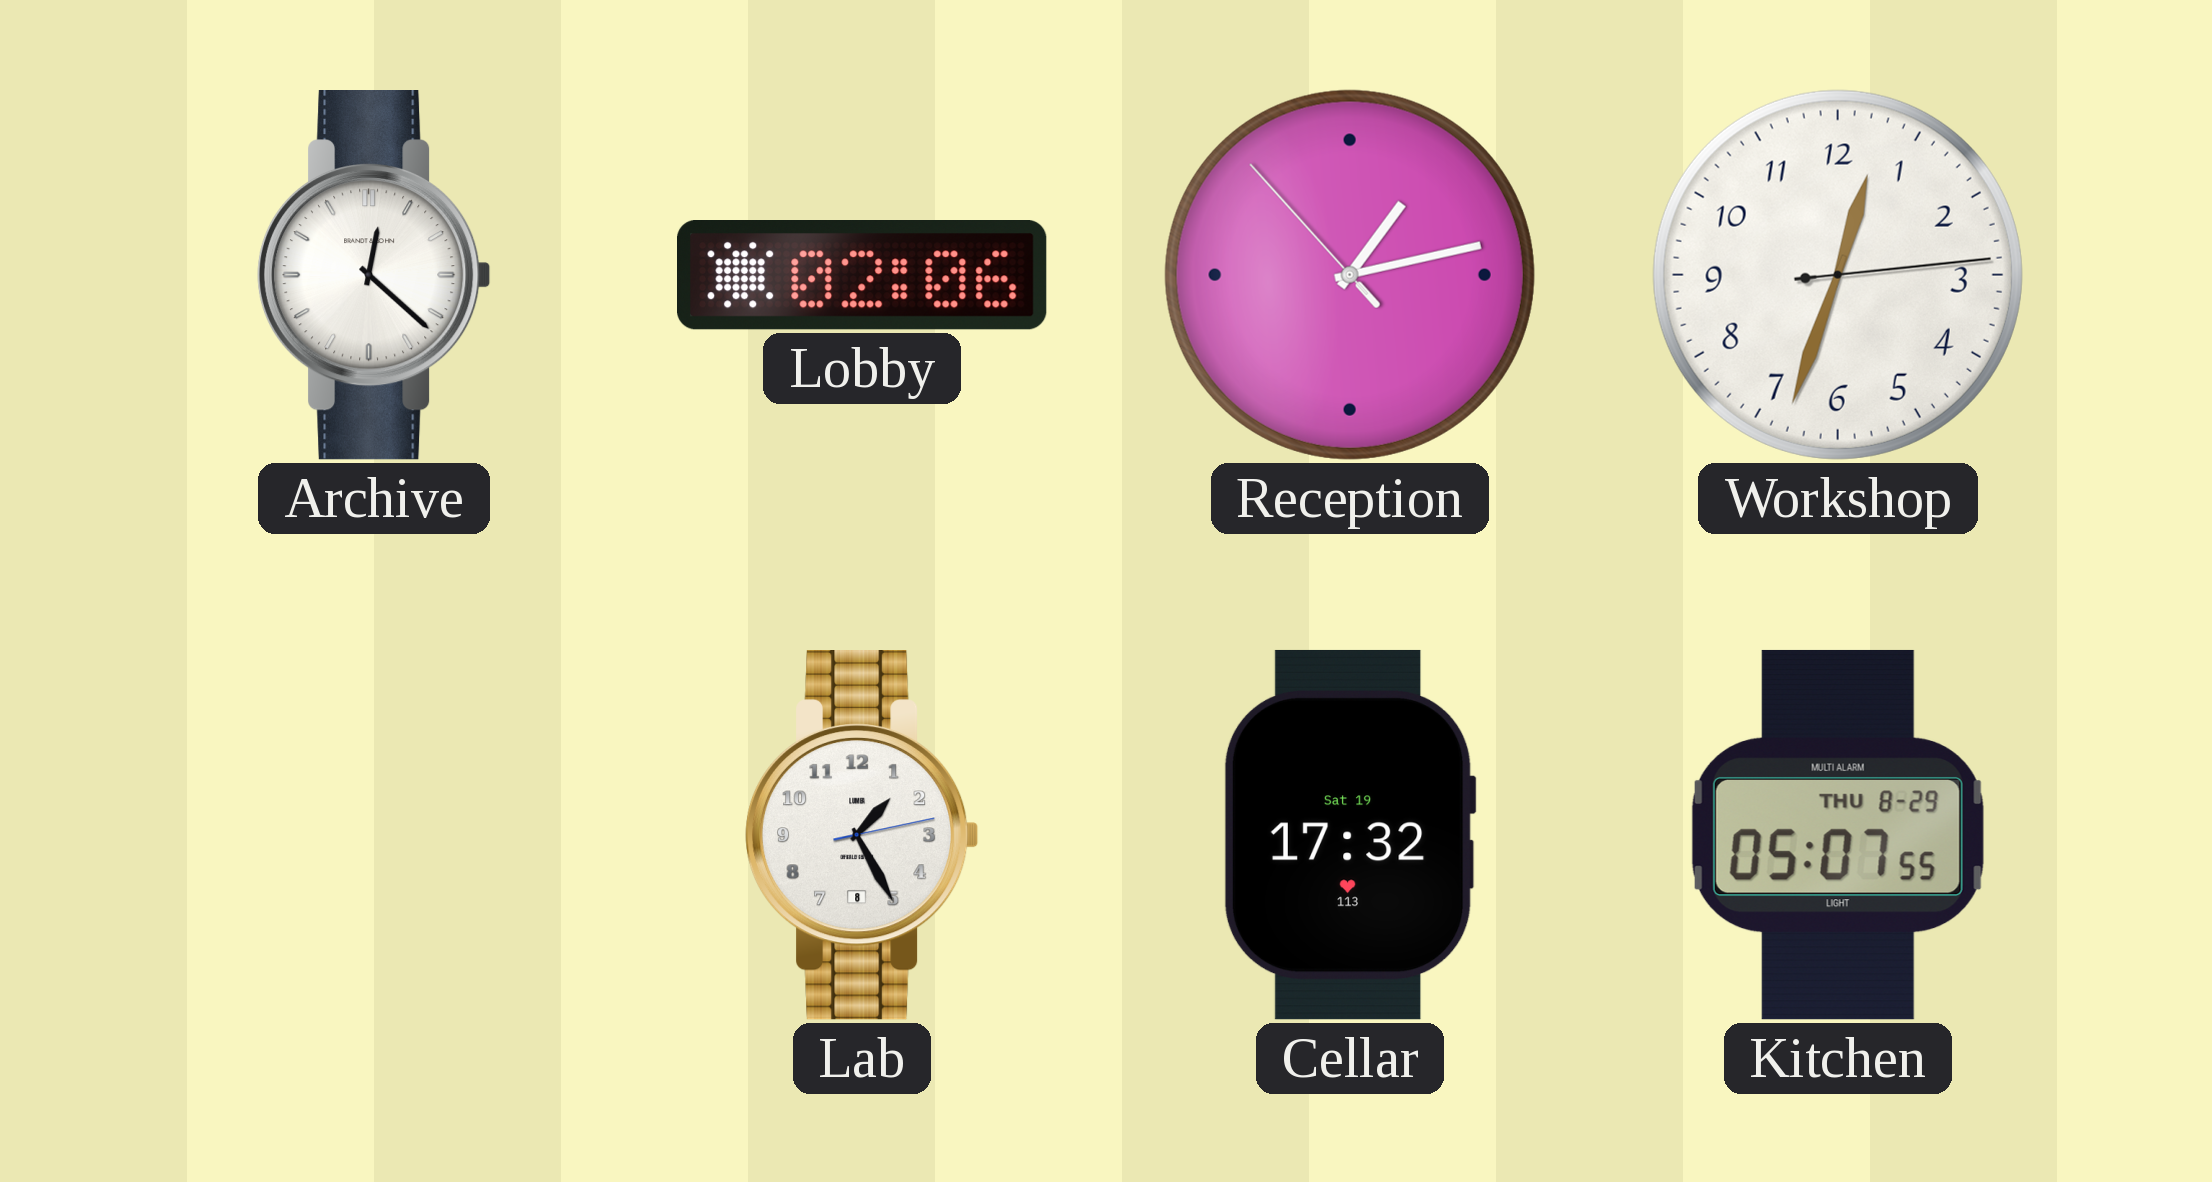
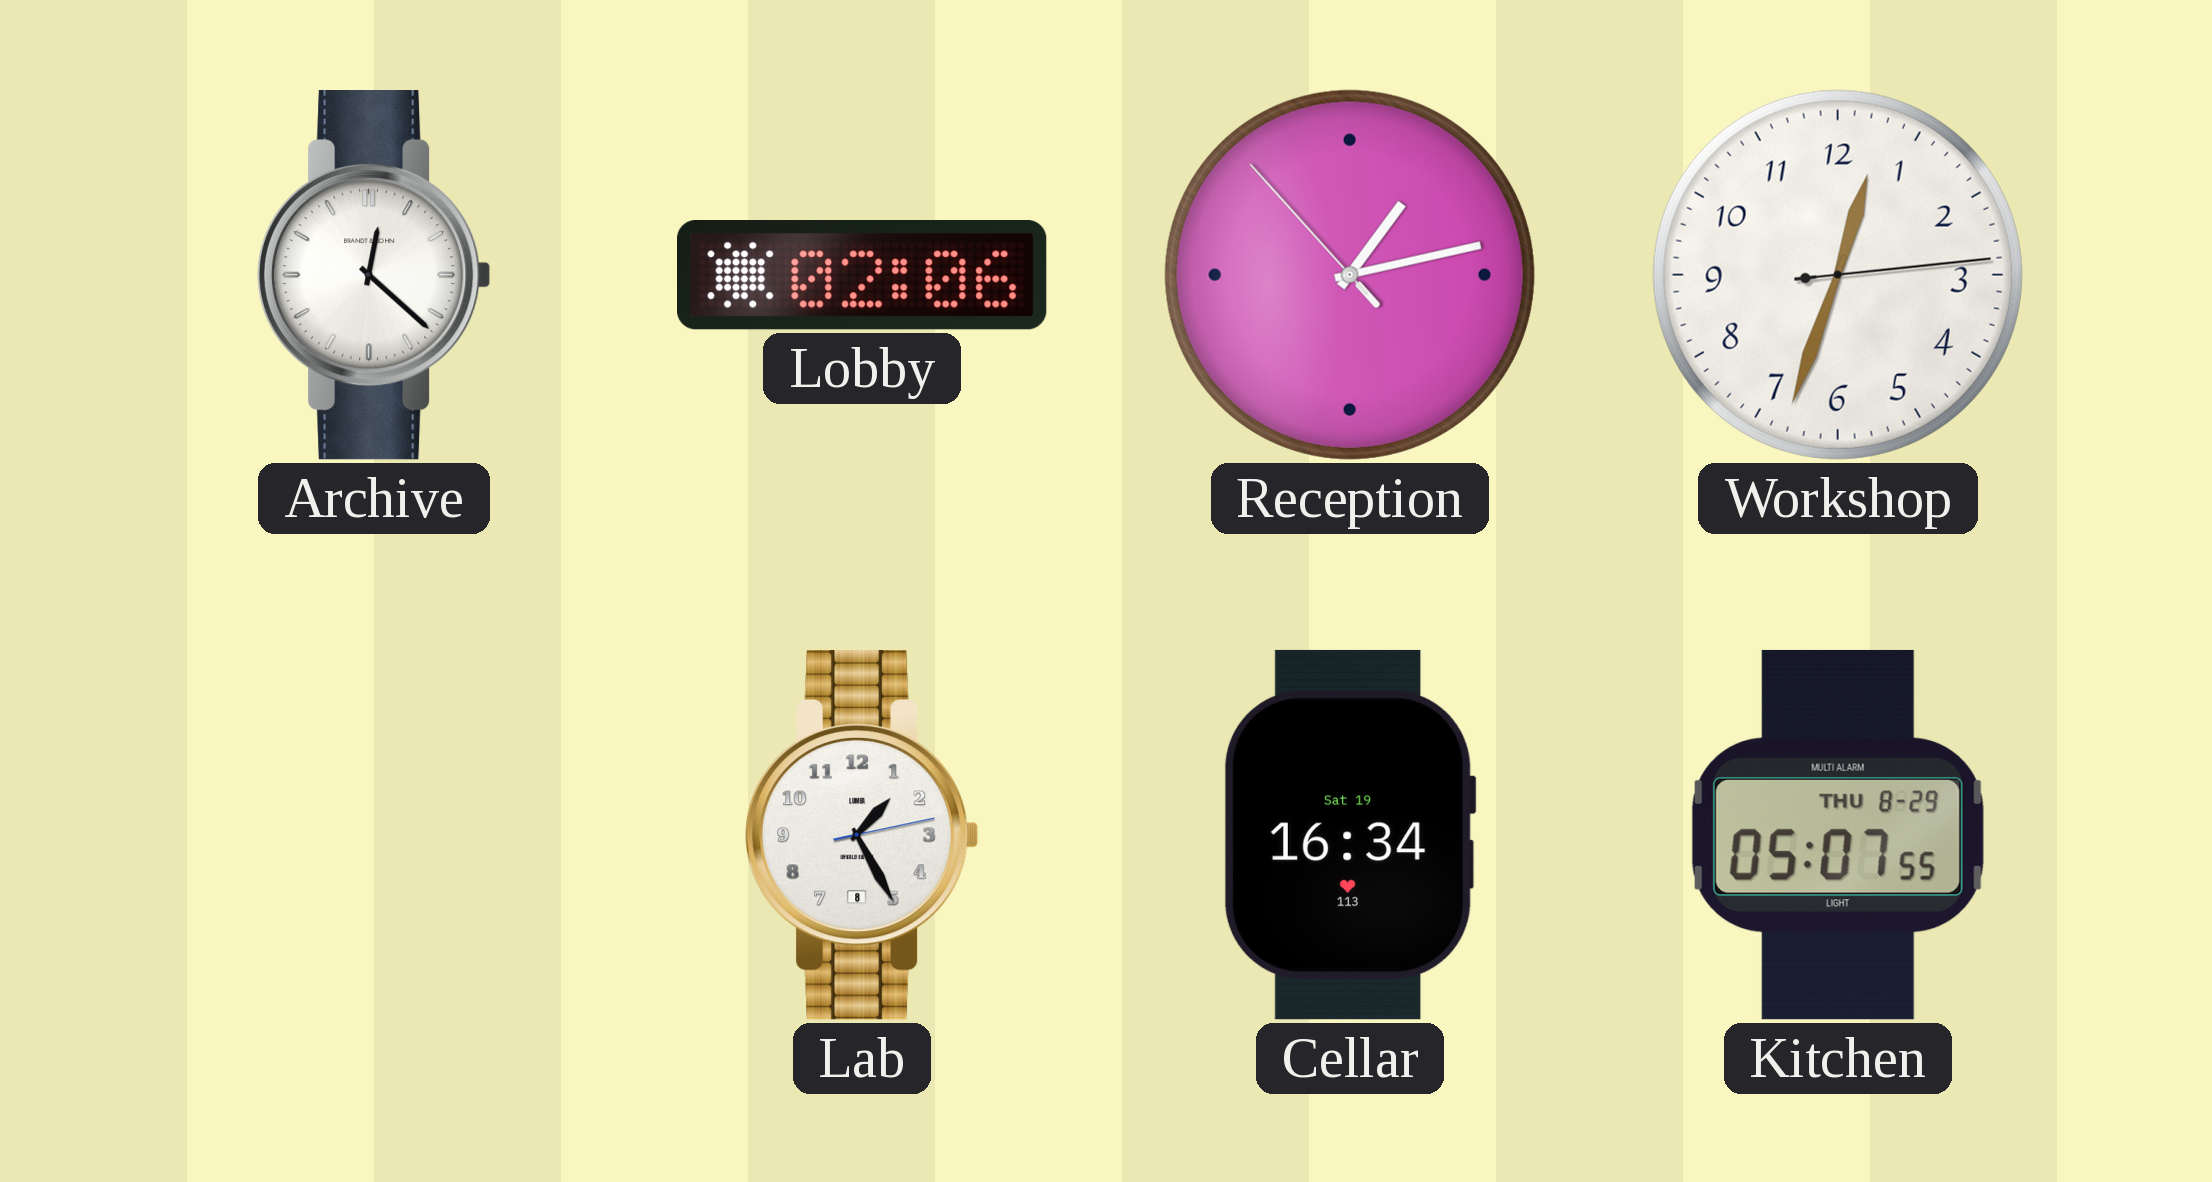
Cellar: 17:32 -> 16:34 (1350, 835)
